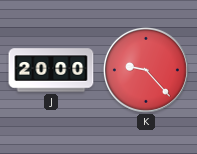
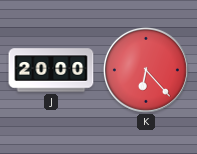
K: 9:23 -> 6:23 (146, 70)
